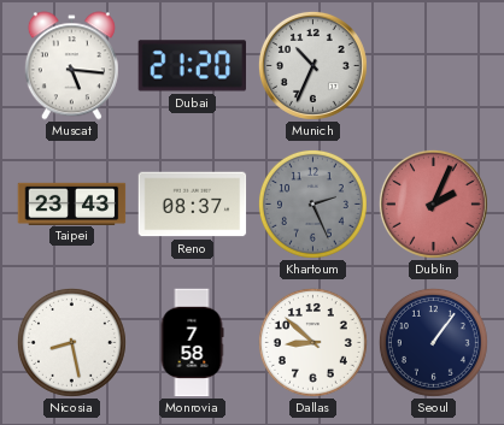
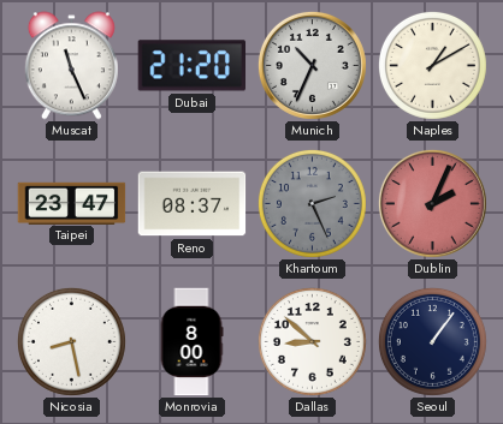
Muscat: 5:16 -> 11:26 (71, 66)
Naples: none -> 1:10 (432, 65)
Taipei: 23:43 -> 23:47 (72, 203)
Monrovia: 7:58 -> 8:00 (191, 342)
